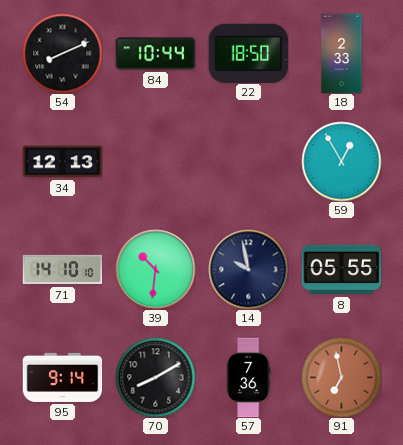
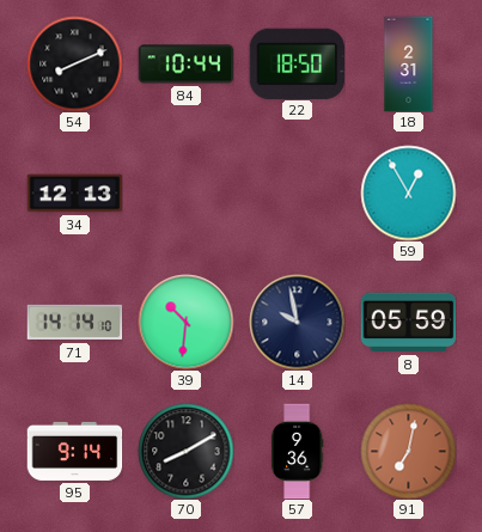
18: 2:33 -> 2:31 (409, 63)
71: 14:10 -> 14:14 (74, 323)
8: 05:55 -> 05:59 (408, 323)
57: 7:36 -> 9:36 (297, 451)
91: 6:58 -> 7:02 (408, 451)
